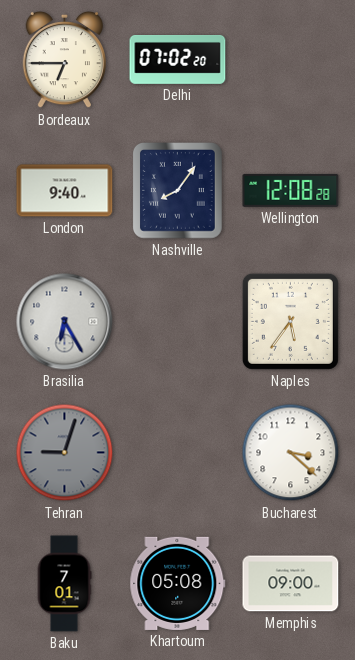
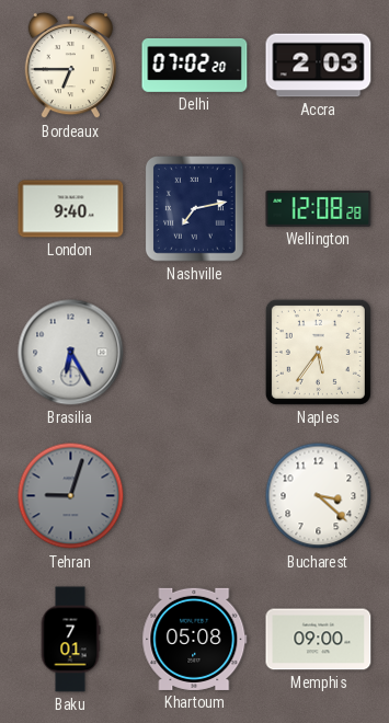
Accra: none -> 2:03 (319, 66)
Nashville: 8:06 -> 7:13 (195, 209)
